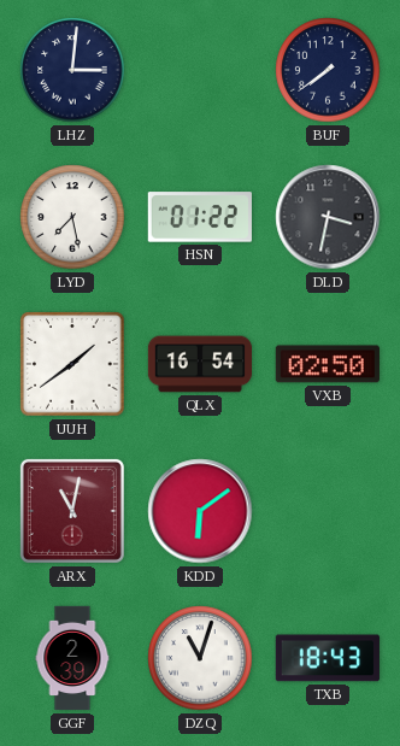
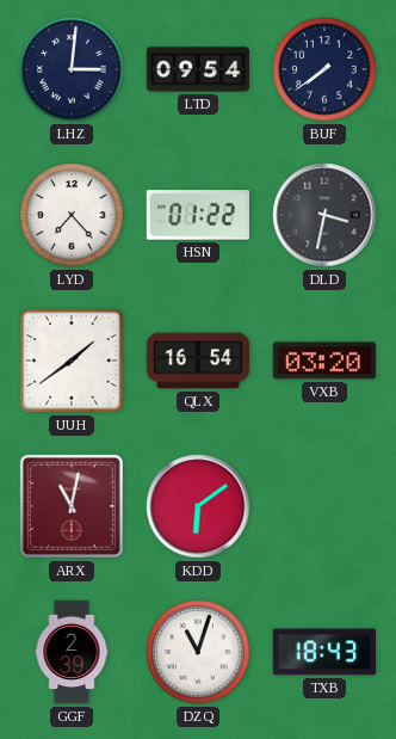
LTD: none -> 09:54 (198, 69)
LYD: 7:28 -> 7:23 (72, 215)
VXB: 02:50 -> 03:20 (324, 361)
